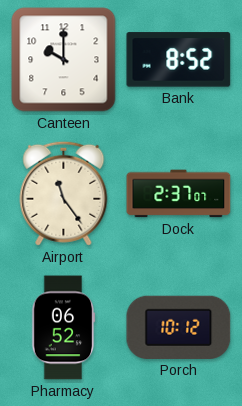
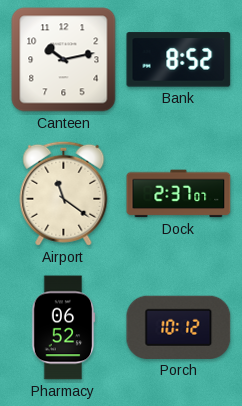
Canteen: 10:00 -> 10:13 (64, 60)
Airport: 11:24 -> 11:21 (64, 193)
